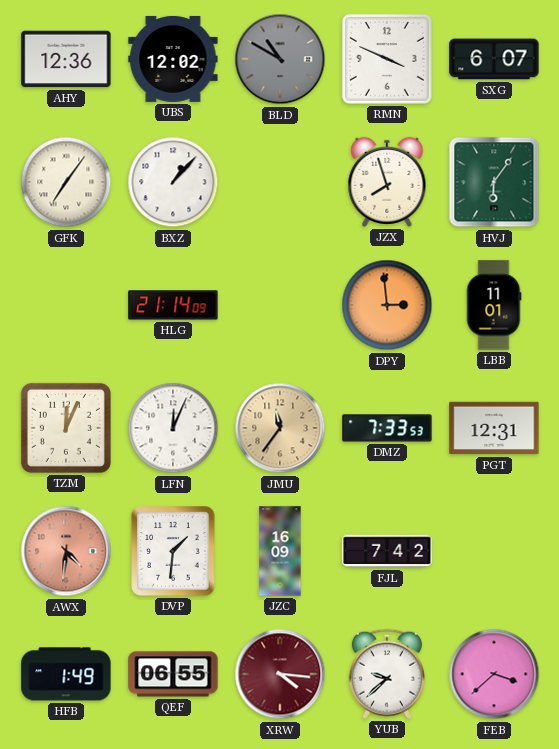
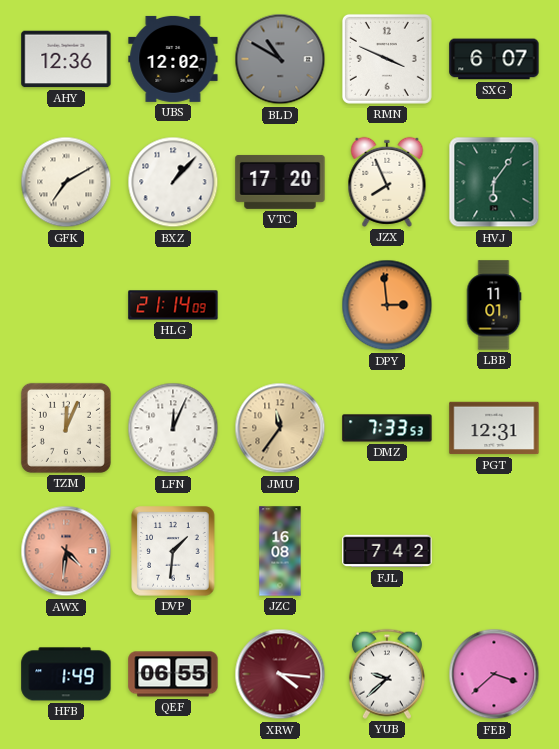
GFK: 7:06 -> 7:10 (66, 182)
VTC: none -> 17:20 (280, 182)
JZX: 7:57 -> 7:56 (387, 182)
JZC: 16:09 -> 16:08 (280, 551)
